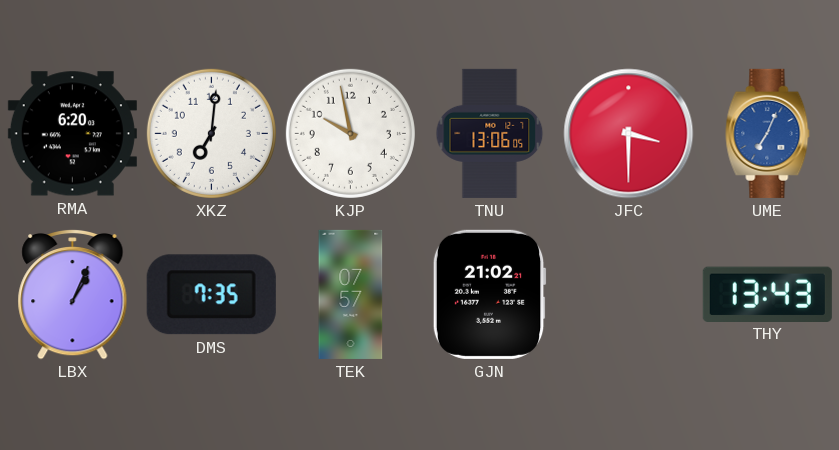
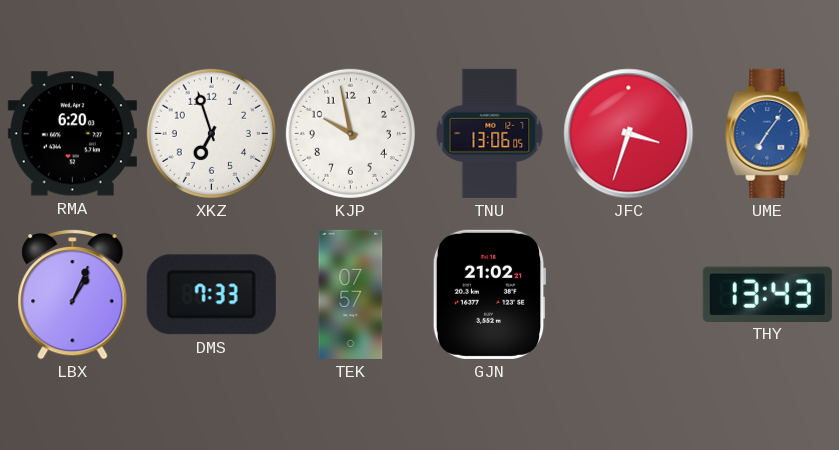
XKZ: 7:01 -> 6:57 (211, 133)
JFC: 3:30 -> 3:33 (629, 134)
UME: 7:04 -> 7:06 (768, 133)
DMS: 7:35 -> 7:33 (211, 295)
